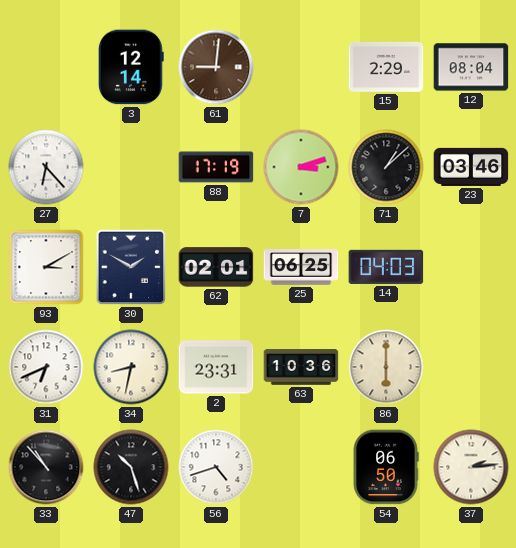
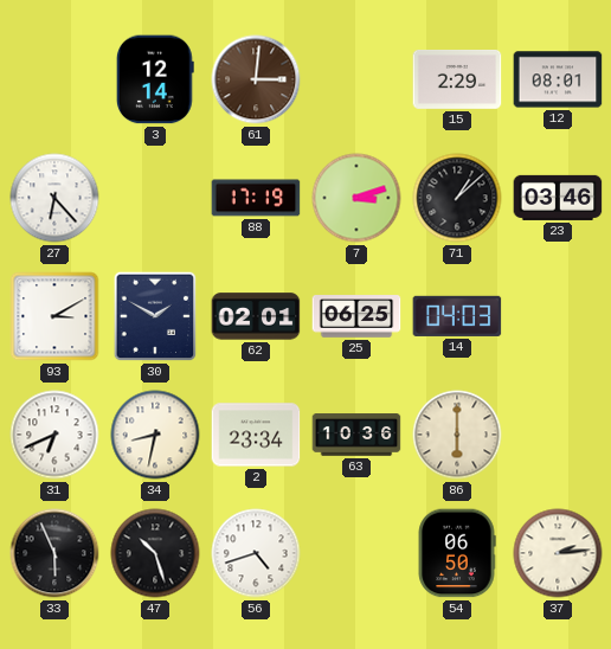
61: 9:01 -> 3:01 (256, 79)
12: 08:04 -> 08:01 (558, 79)
2: 23:31 -> 23:34 (256, 435)
33: 10:53 -> 5:56 (54, 553)
